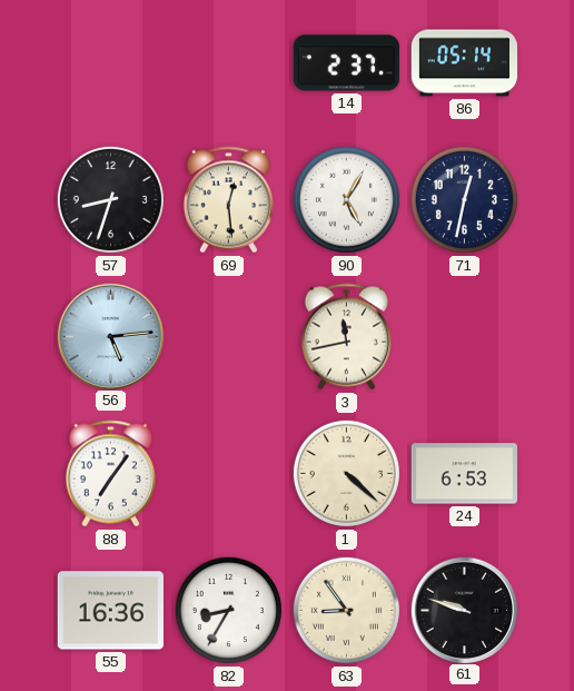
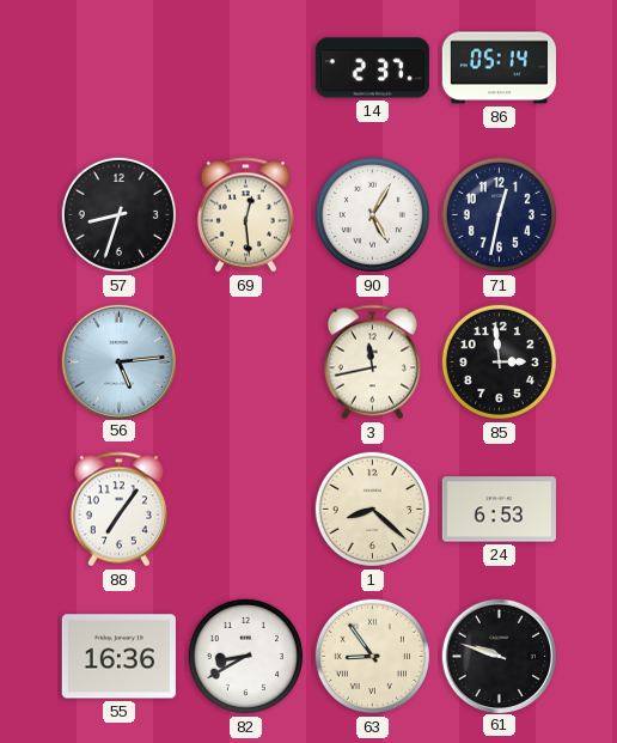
85: none -> 2:59 (499, 361)
1: 4:22 -> 8:22 (372, 508)
82: 8:35 -> 8:40 (245, 656)
